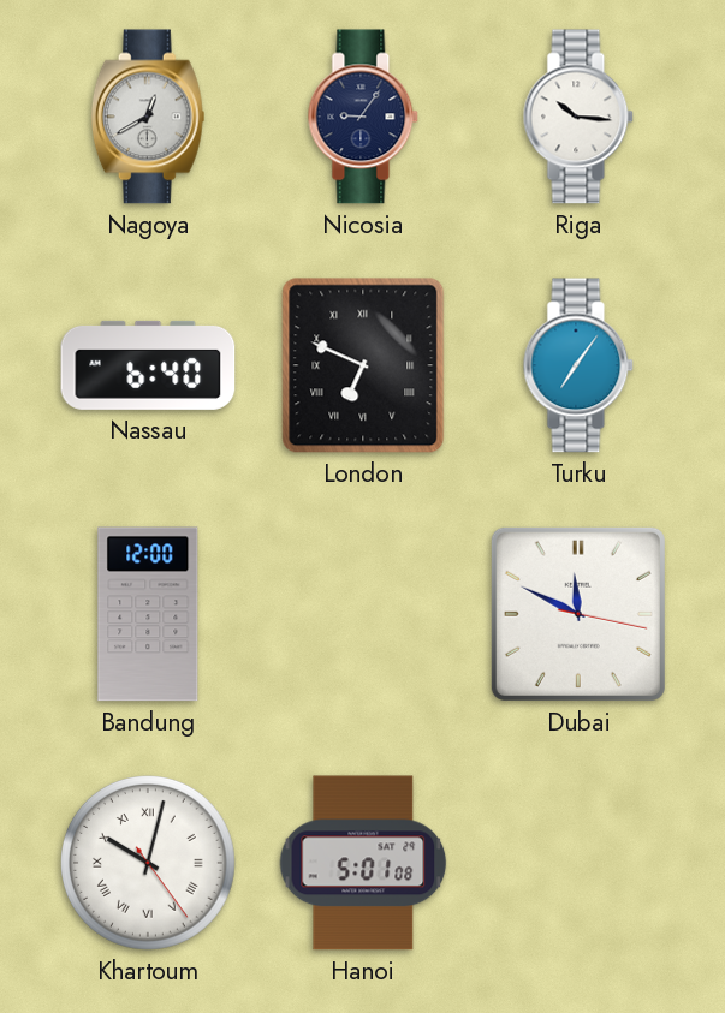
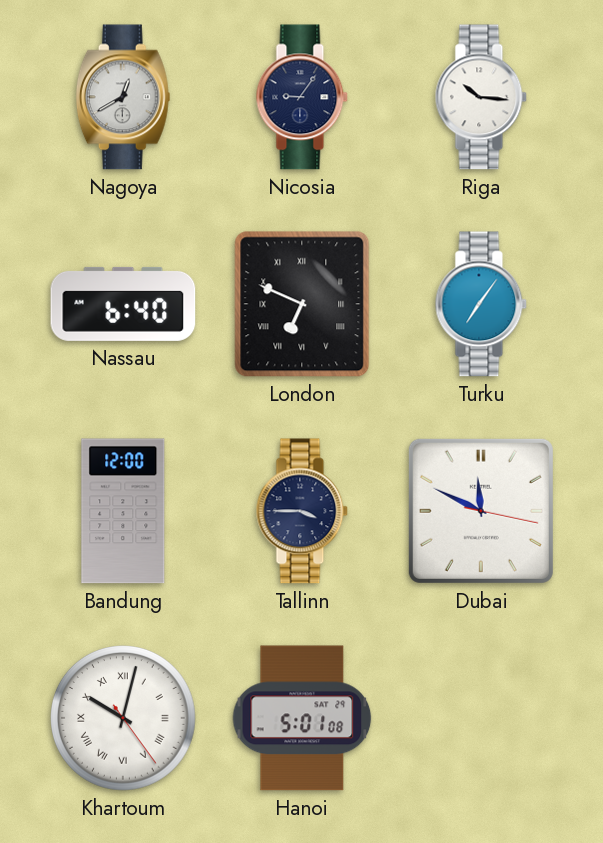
Tallinn: none -> 3:45 (302, 511)
